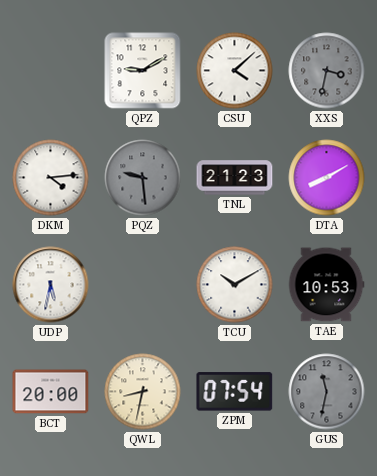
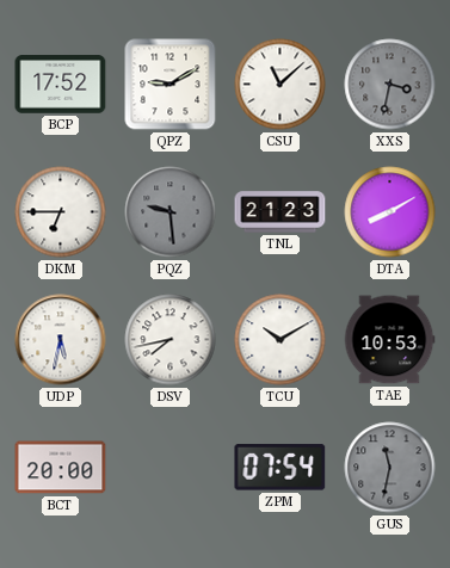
BCP: none -> 17:52 (61, 85)
CSU: 4:08 -> 11:08 (281, 85)
DKM: 4:14 -> 6:45 (61, 212)
DSV: none -> 7:43 (171, 340)
QWL: 8:32 -> none (143, 392)
